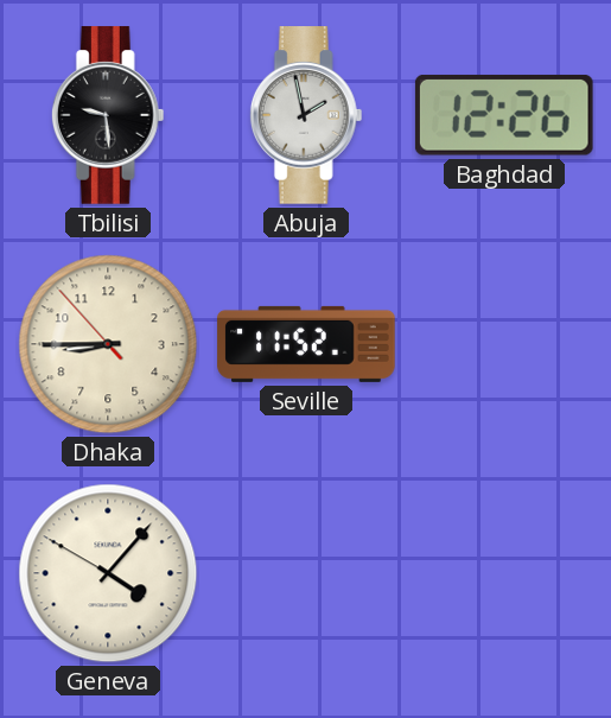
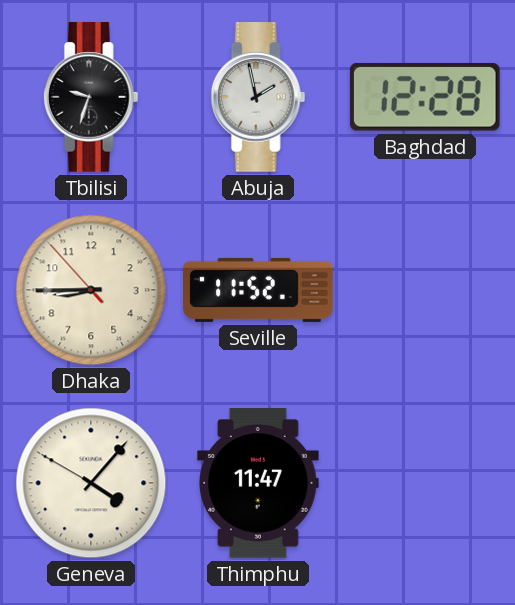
Tbilisi: 9:29 -> 9:33 (91, 97)
Baghdad: 12:26 -> 12:28 (425, 97)
Thimphu: none -> 11:47 (259, 483)
